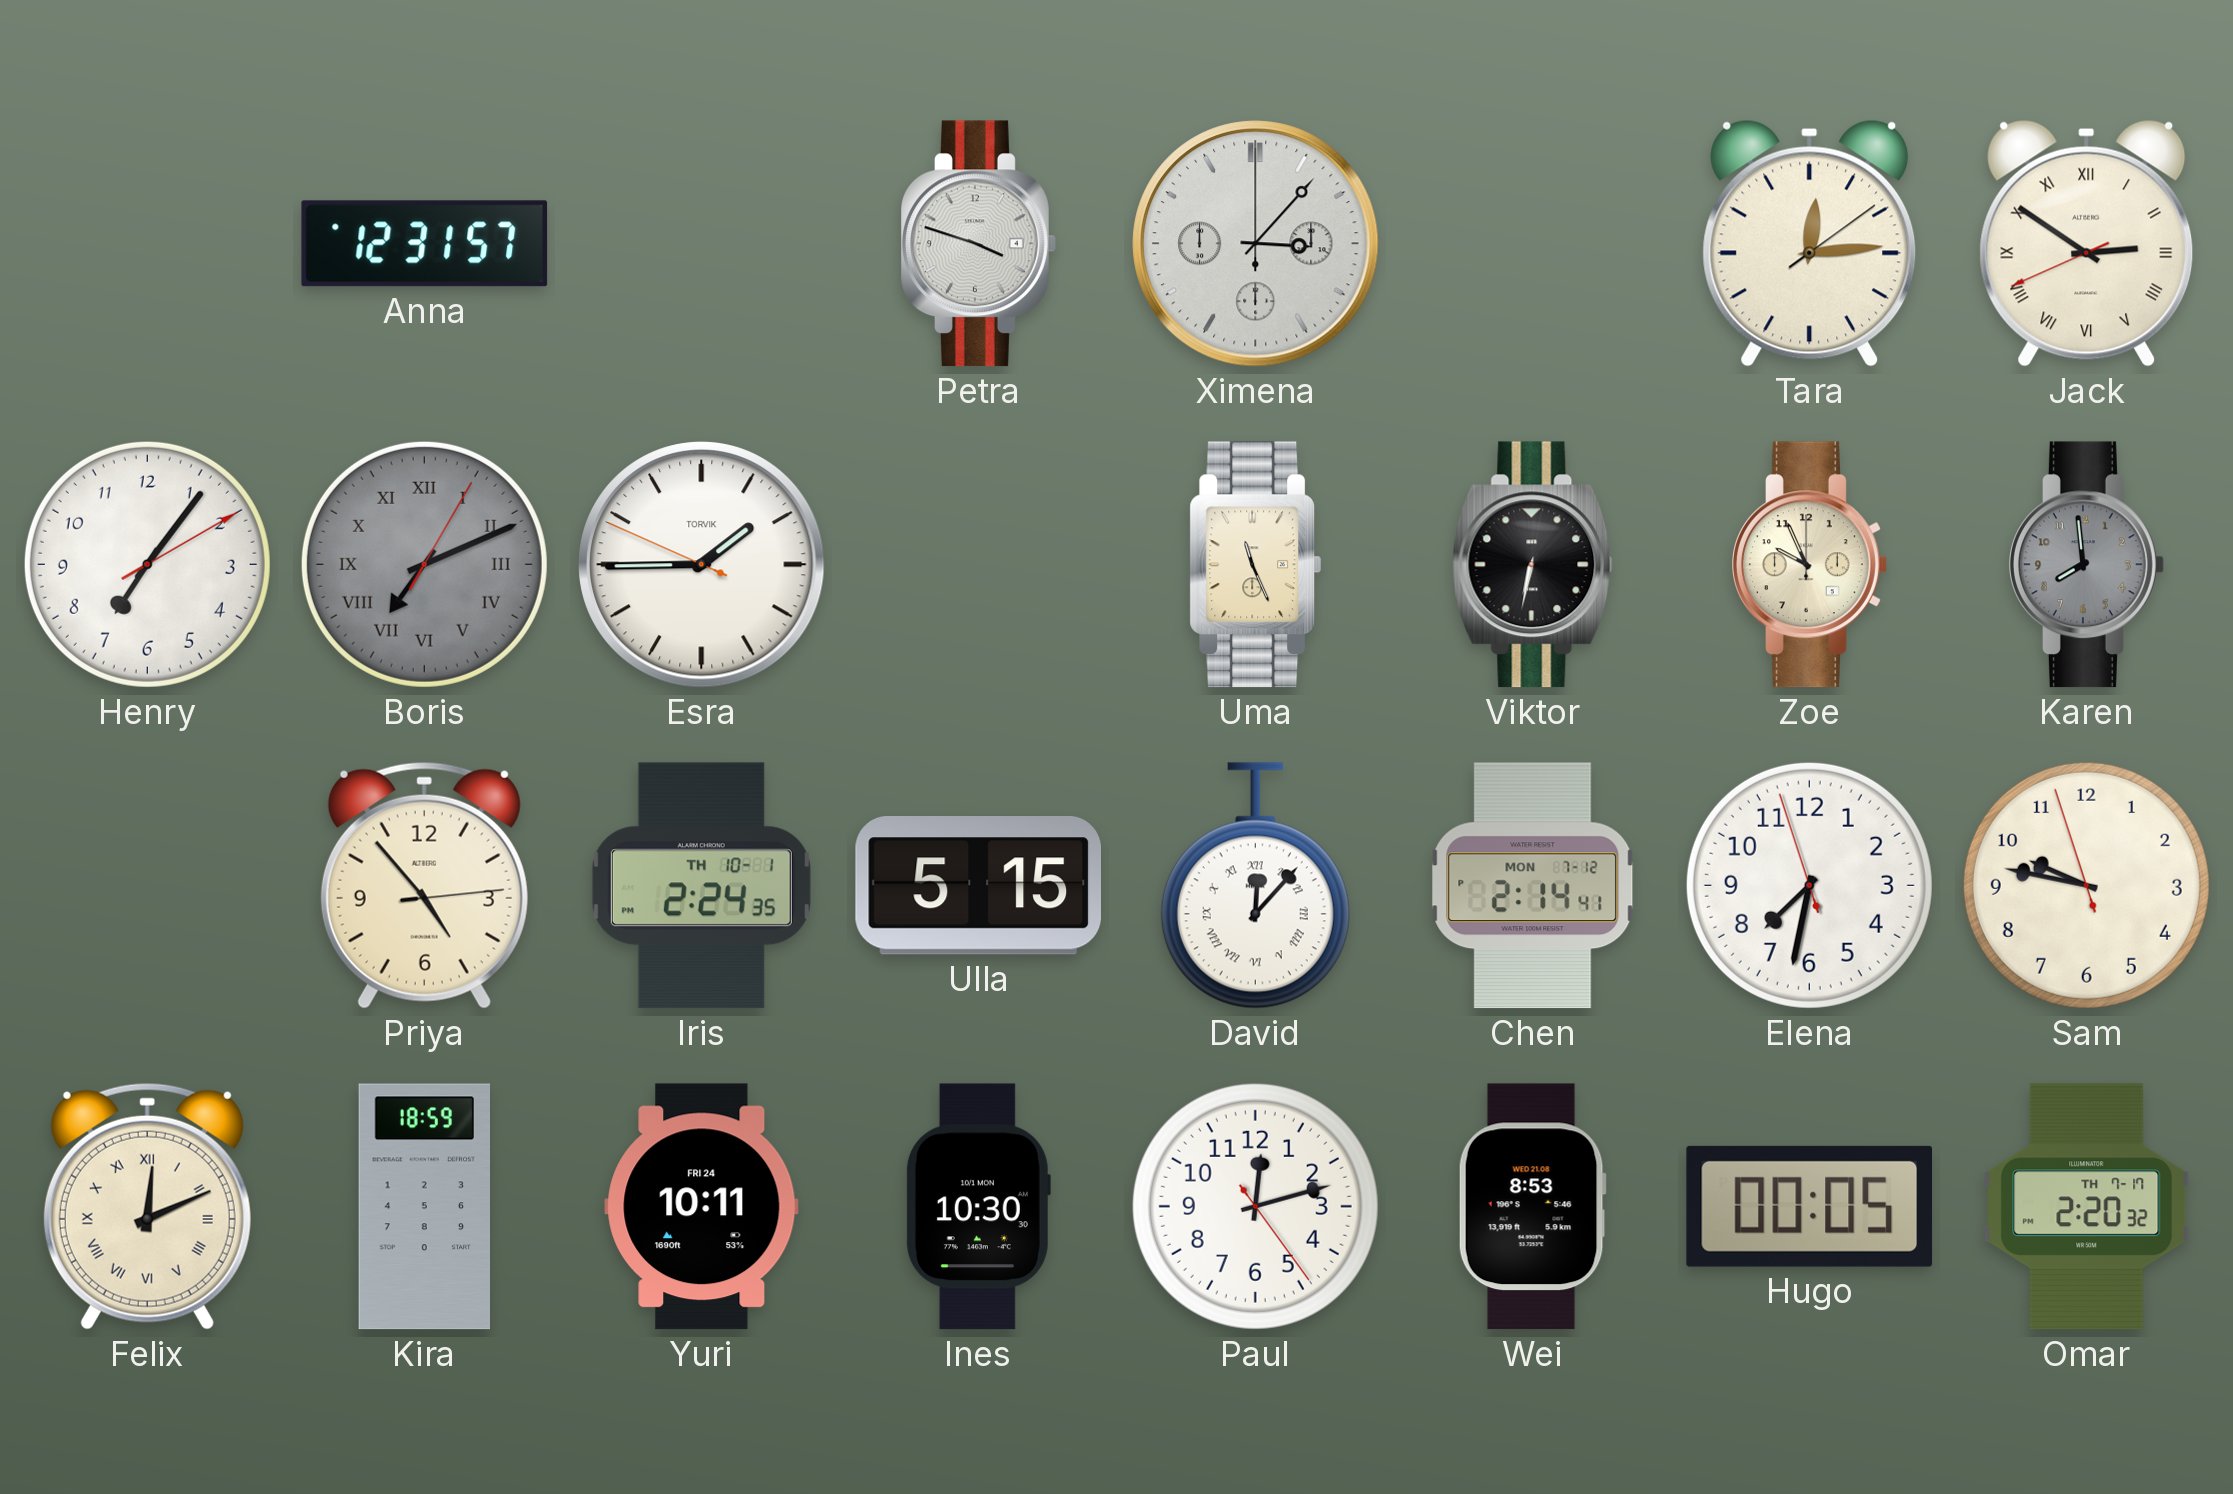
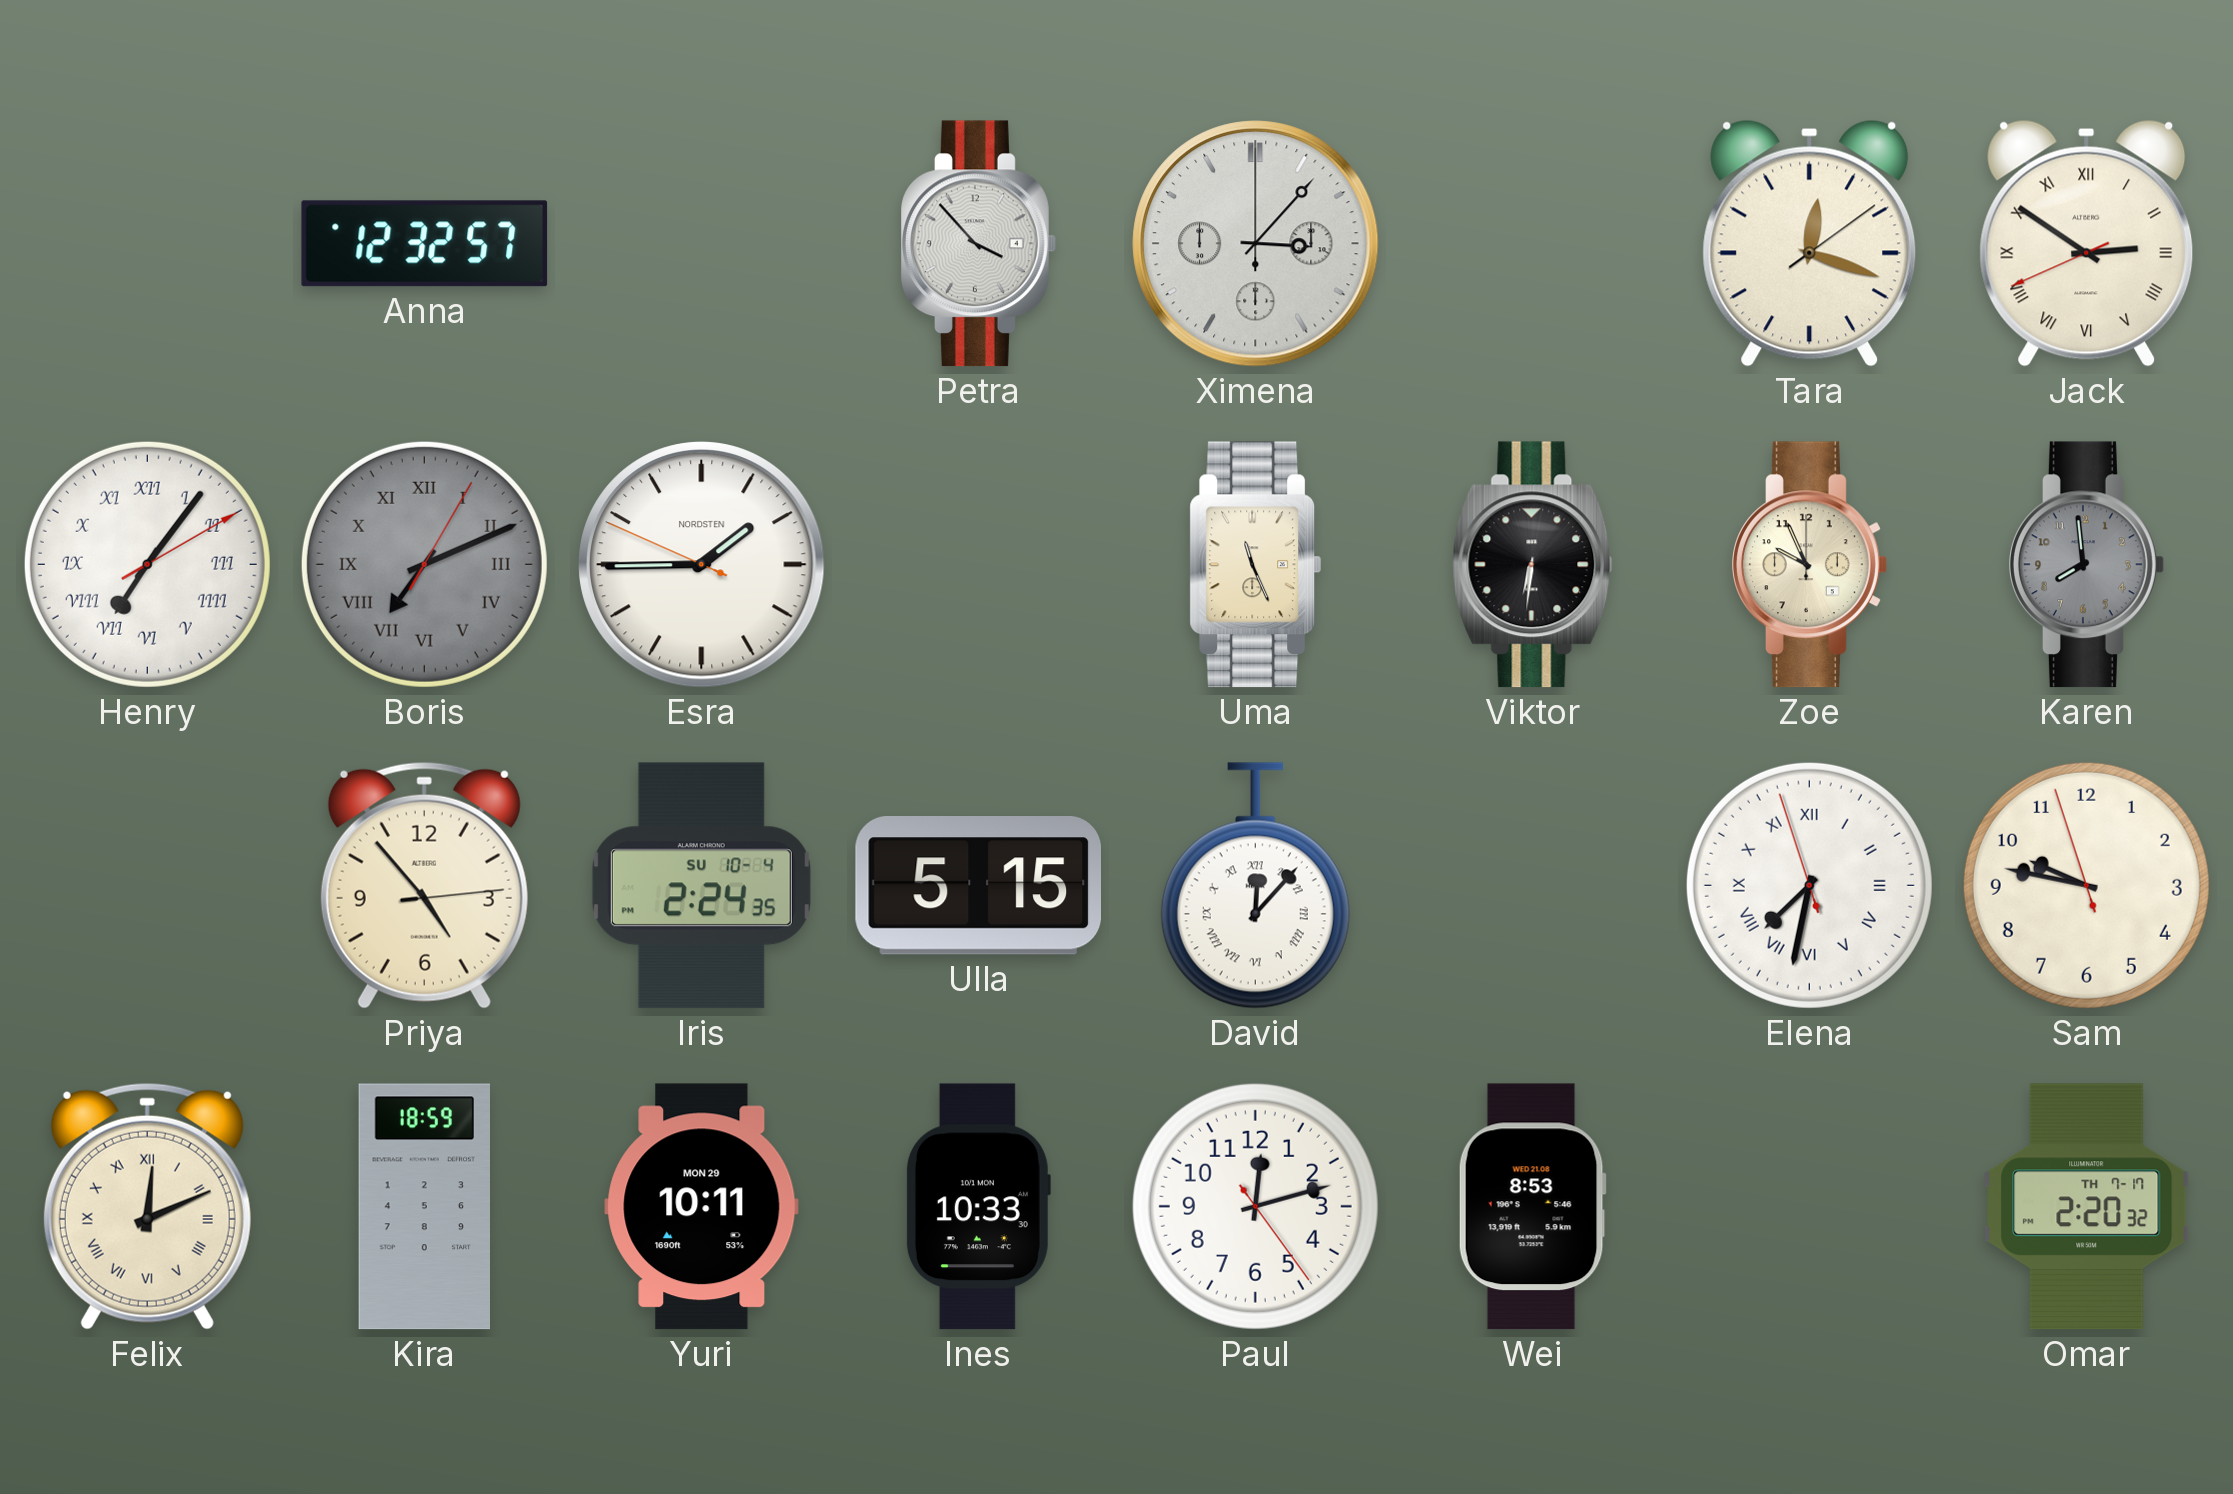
Anna: 12:31 -> 12:32 (425, 244)
Petra: 3:48 -> 3:53 (979, 244)
Tara: 12:14 -> 12:18 (1810, 243)
Henry numerals: Arabic -> Roman (147, 564)
Esra brand: TORVIK -> NORDSTEN (702, 565)
Viktor: 6:32 -> 6:31 (1533, 565)
Iris date: TH 10-1 -> SU 10-4 (701, 886)
Chen: 2:14 -> none (1533, 886)
Elena numerals: Arabic -> Roman (1809, 885)
Yuri date: FRI 24 -> MON 29 (702, 1207)
Ines: 10:30 -> 10:33 (978, 1207)
Hugo: 00:05 -> none (1810, 1206)
